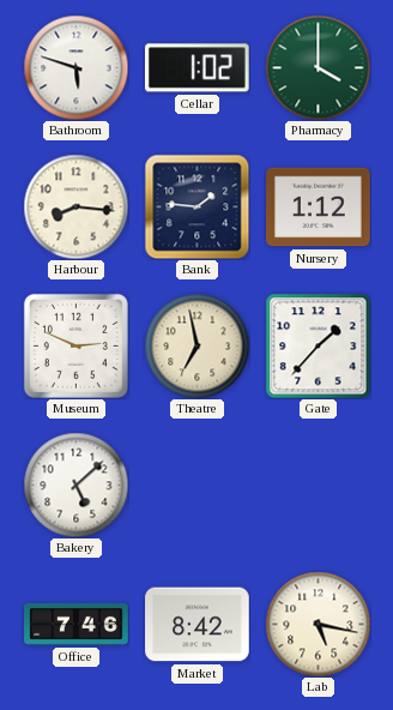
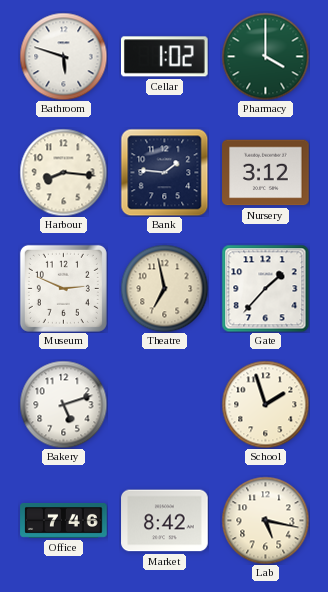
Nursery: 1:12 -> 3:12 (266, 173)
Bakery: 5:08 -> 5:12 (63, 404)
School: none -> 1:57 (265, 404)
